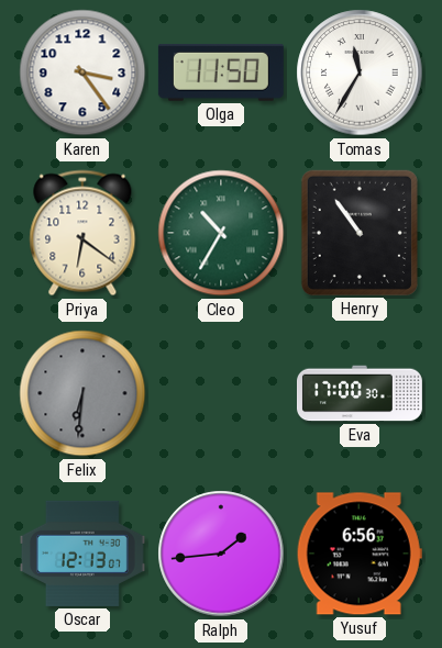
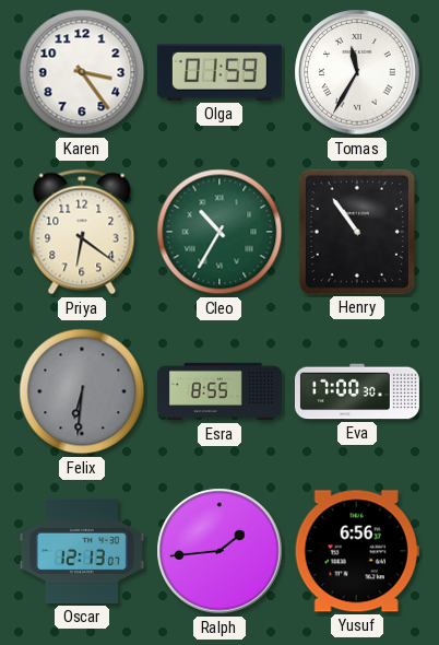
Olga: 11:50 -> 01:59 (220, 72)
Esra: none -> 8:55 (220, 391)
